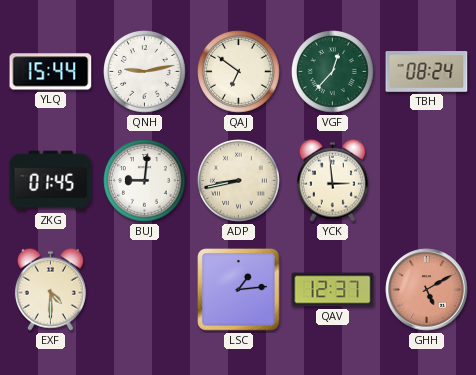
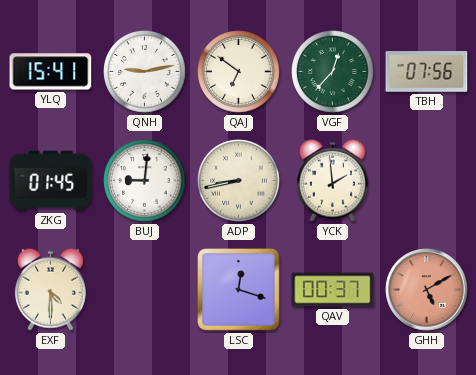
YLQ: 15:44 -> 15:41 (51, 72)
TBH: 08:24 -> 07:56 (427, 72)
YCK: 2:59 -> 1:59 (332, 180)
LSC: 1:14 -> 12:18 (239, 290)
QAV: 12:37 -> 00:37 (333, 290)
